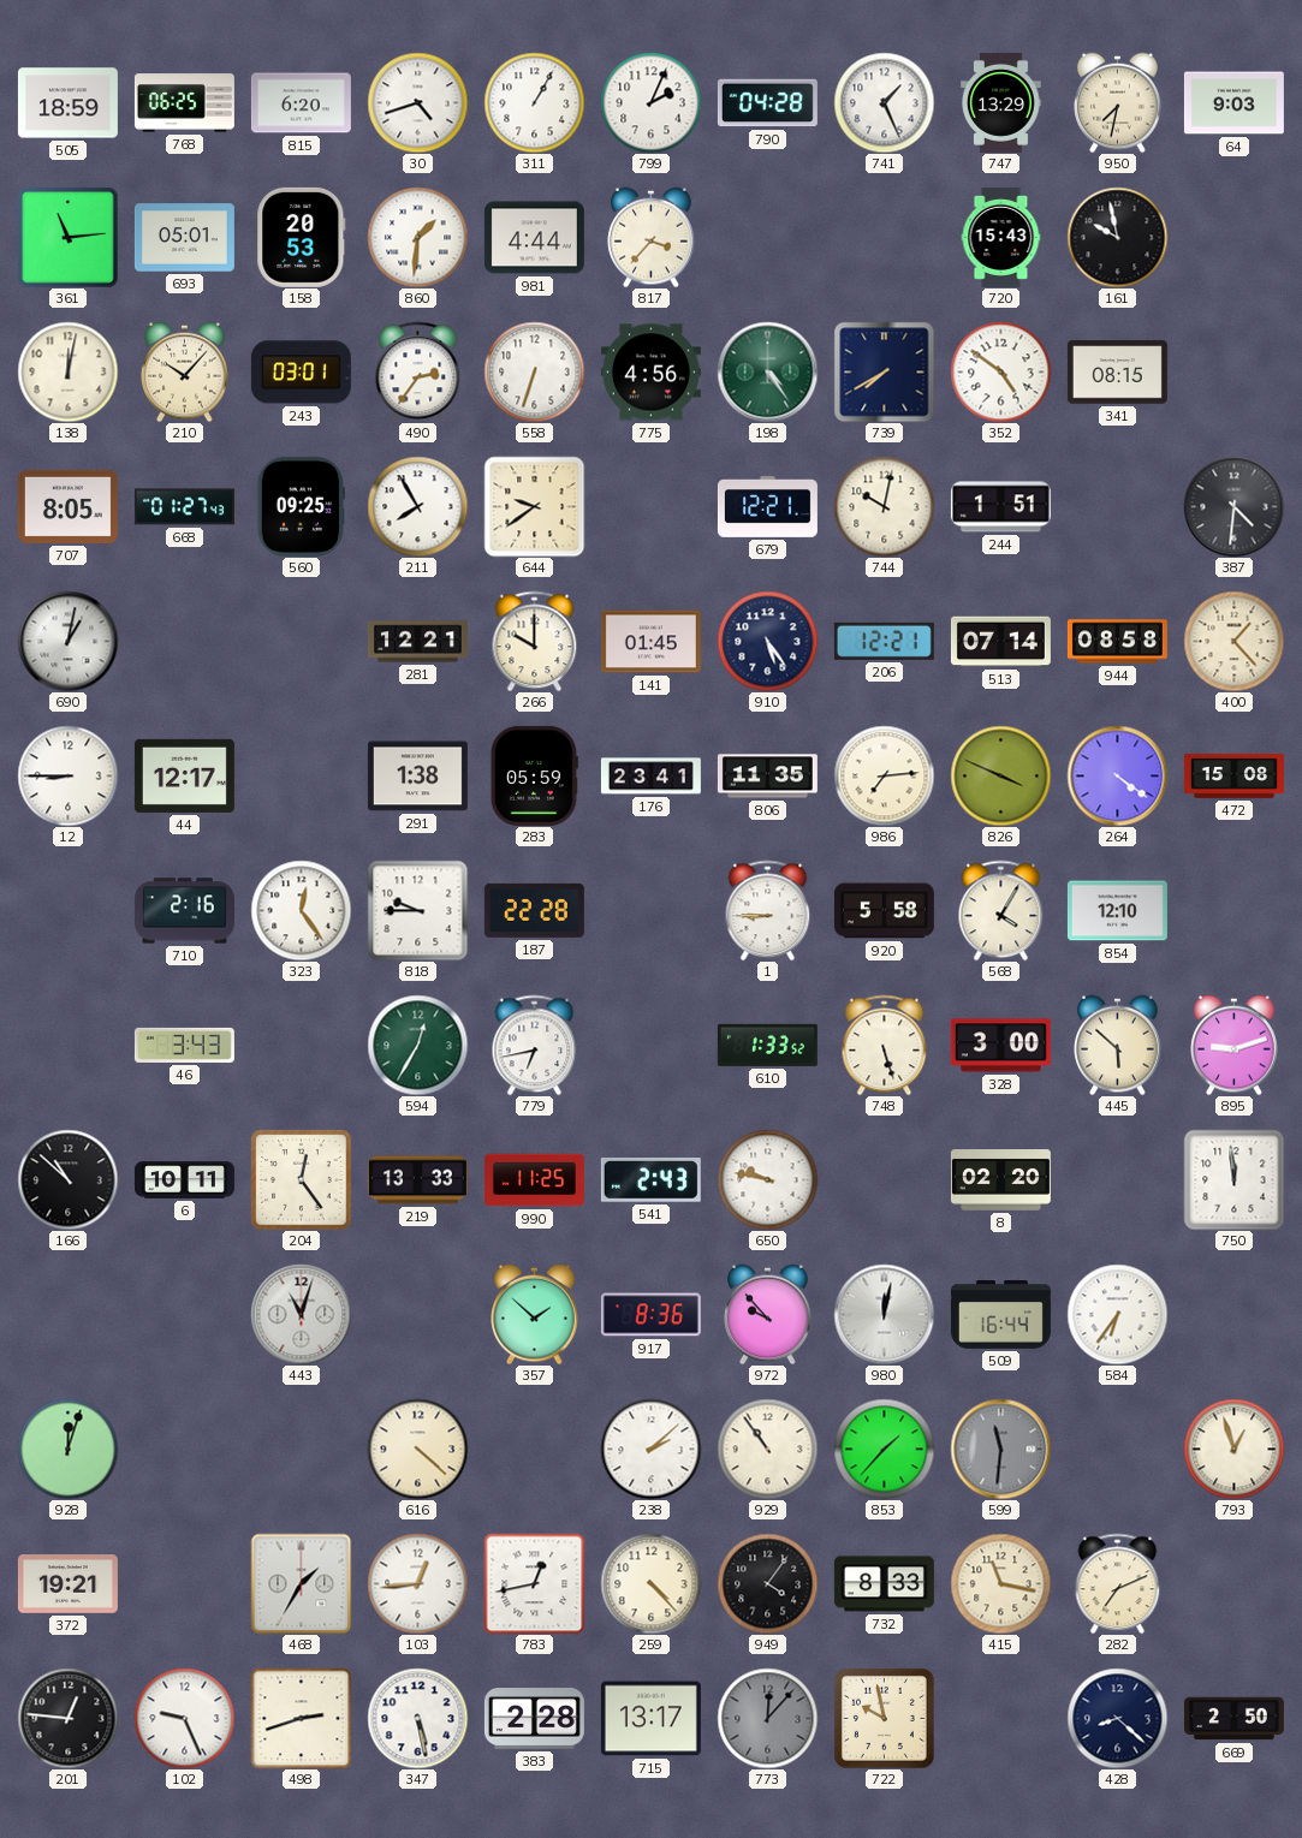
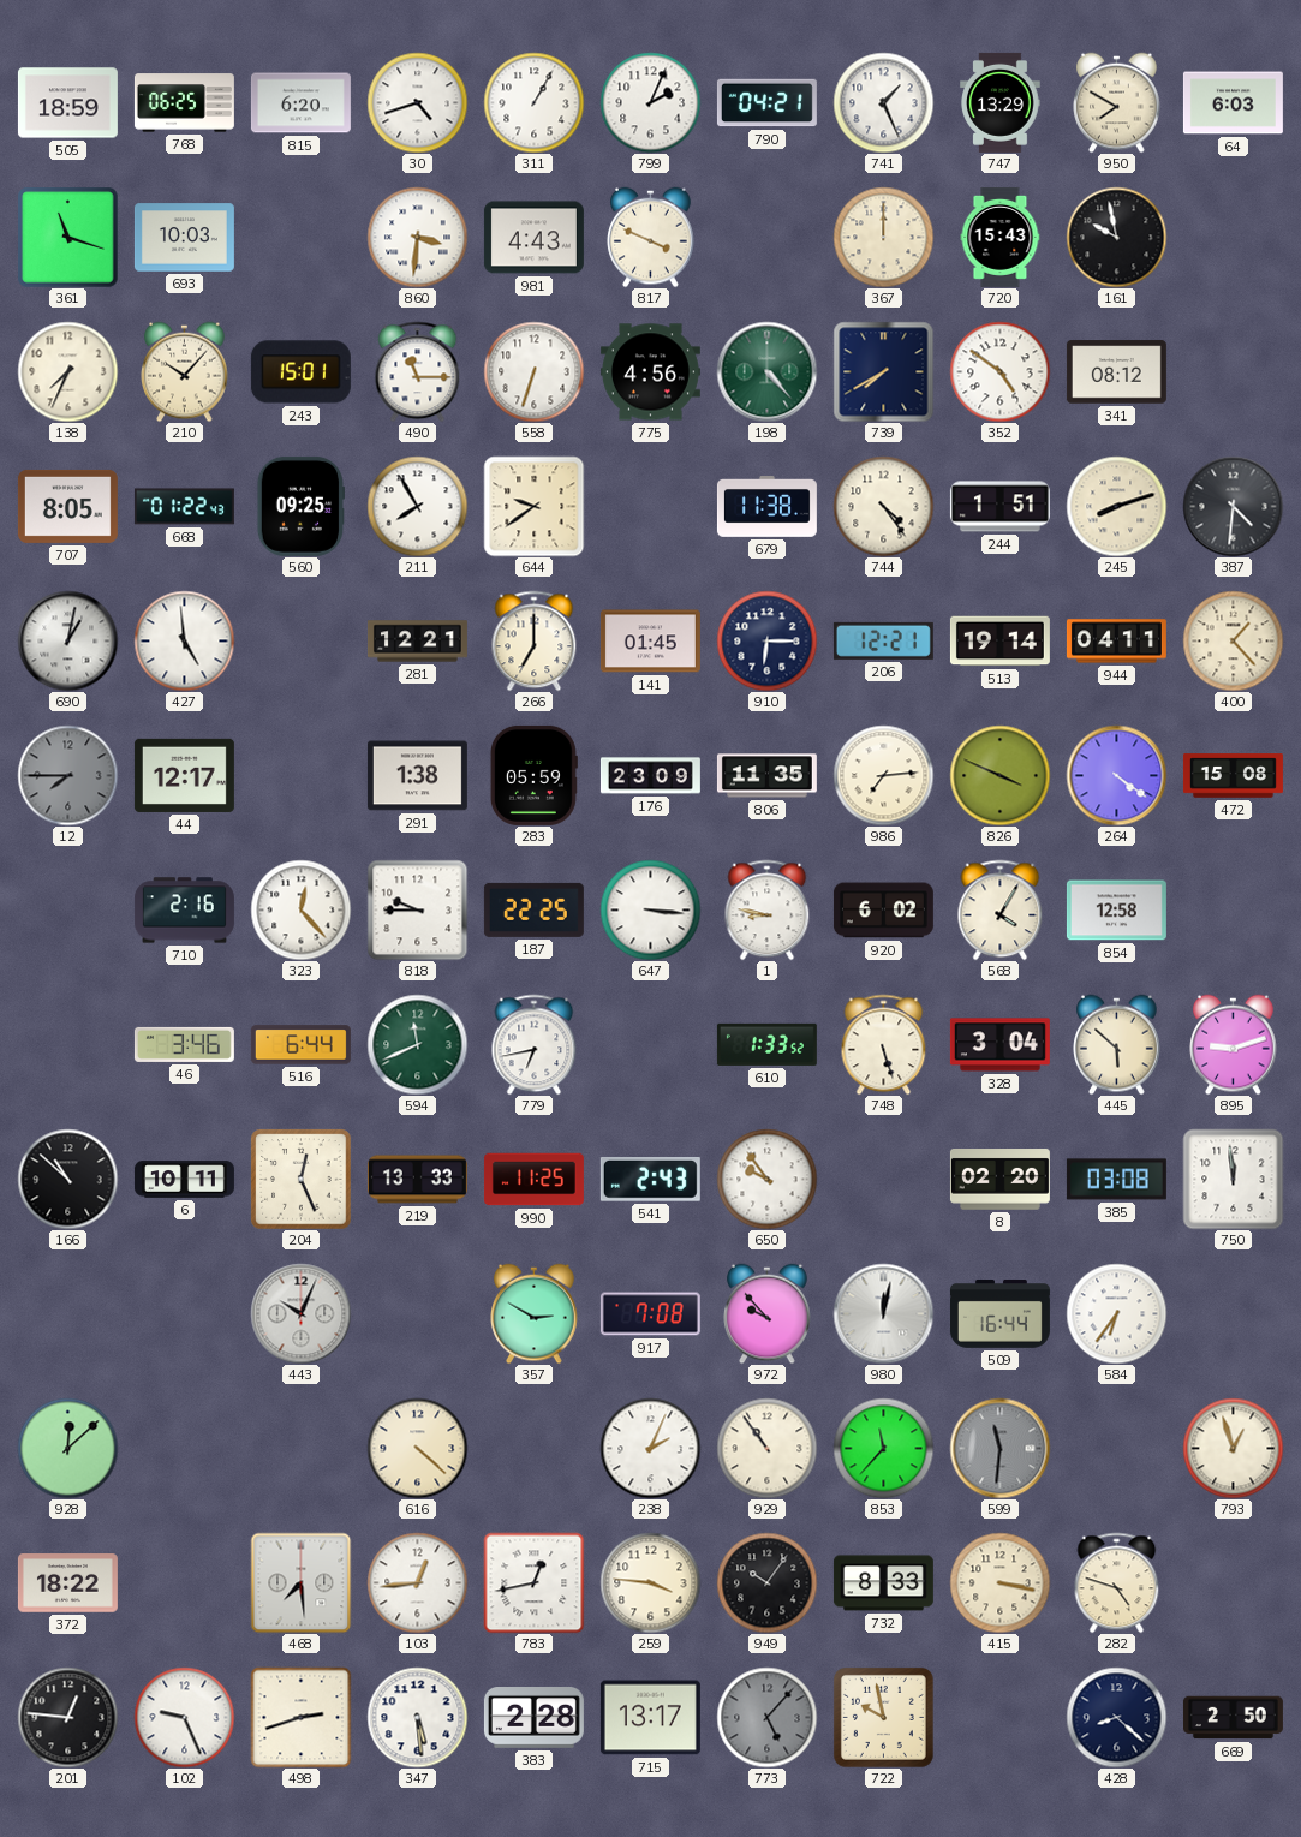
790: 04:28 -> 04:21 (766, 103)
950: 7:32 -> 7:50 (1117, 102)
64: 9:03 -> 6:03 (1233, 103)
361: 11:14 -> 11:18 (67, 237)
693: 05:01 -> 10:03 (184, 238)
158: 20:53 -> none (302, 237)
860: 1:31 -> 3:31 (417, 237)
981: 4:44 -> 4:43 (533, 238)
817: 3:37 -> 3:49 (651, 237)
367: none -> 12:00 (883, 237)
138: 12:02 -> 7:34 (67, 371)
243: 03:01 -> 15:01 (300, 372)
490: 2:36 -> 11:15 (418, 371)
198: 4:24 -> 4:23 (766, 371)
341: 08:15 -> 08:12 (1116, 372)
668: 01:27 -> 01:22 (184, 507)
679: 12:21 -> 11:38 (766, 507)
744: 10:02 -> 4:24 (883, 506)
245: none -> 8:12 (1116, 506)
427: none -> 4:59 (184, 640)
266: 10:00 -> 7:00 (535, 640)
910: 5:24 -> 6:15 (766, 640)
513: 07:14 -> 19:14 (999, 642)
944: 08:58 -> 04:11 (1116, 642)
12: 8:45 -> 7:45 (67, 775)
12 dial: white -> grey (67, 775)
176: 23:41 -> 23:09 (650, 776)
323: 12:24 -> 12:23 (300, 909)
187: 22:28 -> 22:25 (533, 909)
647: none -> 3:16 (650, 909)
1: 8:45 -> 8:47 (768, 909)
920: 5:58 -> 6:02 (883, 911)
854: 12:10 -> 12:58 (1116, 911)
46: 3:43 -> 3:46 (184, 1044)
516: none -> 6:44 (300, 1045)
594: 12:35 -> 11:41 (417, 1044)
328: 3:00 -> 3:04 (999, 1045)
204: 12:24 -> 12:26 (300, 1179)
650: 9:47 -> 9:54 (766, 1179)
385: none -> 03:08 (1116, 1180)
443: 11:03 -> 10:04 (300, 1313)
357: 1:52 -> 2:50 (535, 1313)
917: 8:36 -> 7:08 (650, 1314)
928: 12:03 -> 12:08 (67, 1448)
238: 2:08 -> 2:04 (650, 1448)
853: 1:37 -> 11:37 (883, 1448)
372: 19:21 -> 18:22 (67, 1583)
468: 1:35 -> 7:29 (300, 1582)
259: 4:23 -> 3:46 (650, 1582)
949: 4:06 -> 10:06 (766, 1582)
415: 11:17 -> 3:17 (999, 1582)
282: 7:11 -> 4:48 (1117, 1582)
347: 5:28 -> 5:29 (417, 1717)
773: 12:07 -> 5:07 (766, 1717)
